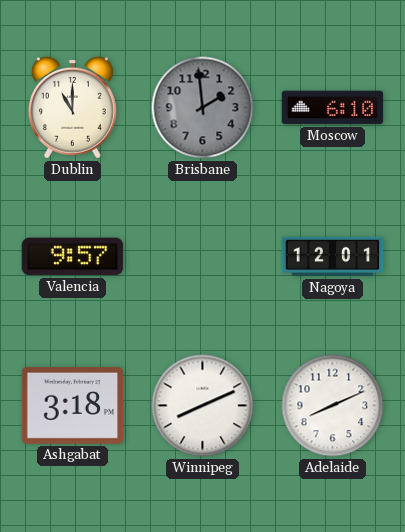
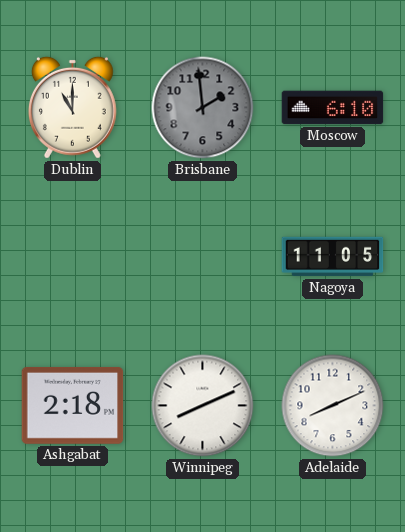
Valencia: 9:57 -> none (73, 257)
Nagoya: 12:01 -> 11:05 (333, 257)
Ashgabat: 3:18 -> 2:18 (73, 405)
